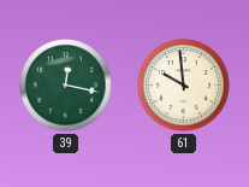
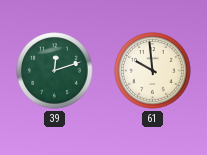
39: 12:17 -> 12:12 (55, 71)
